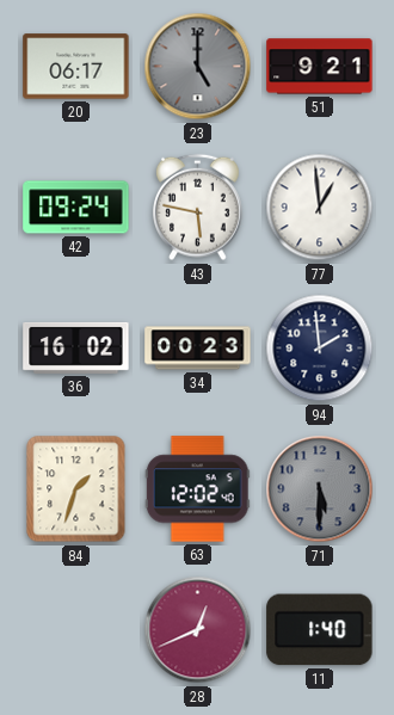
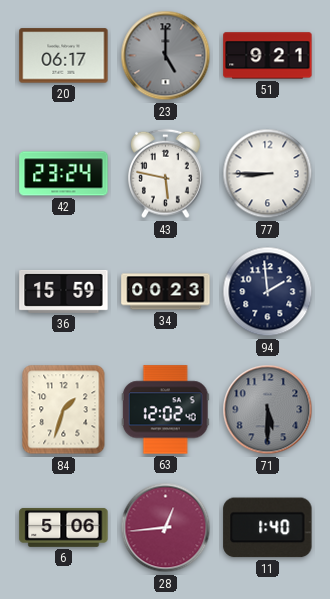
42: 09:24 -> 23:24 (64, 174)
77: 12:59 -> 8:45 (268, 174)
36: 16:02 -> 15:59 (64, 291)
6: none -> 5:06 (64, 527)
28: 12:41 -> 12:44 (166, 528)
